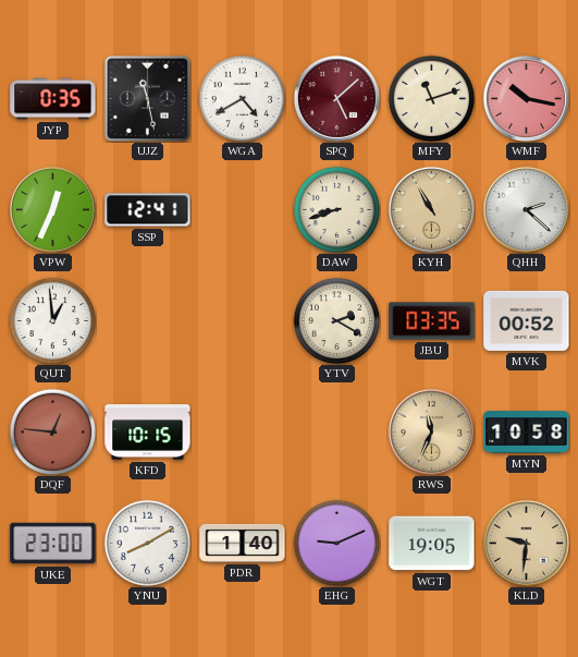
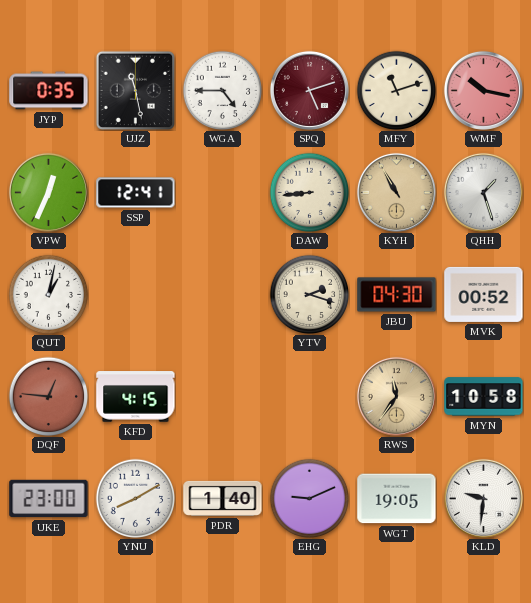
WGA: 4:40 -> 4:45 (222, 90)
SPQ: 5:08 -> 5:12 (309, 90)
DAW: 8:42 -> 8:44 (309, 192)
QHH: 2:22 -> 1:27 (483, 192)
QUT: 12:59 -> 1:02 (48, 294)
YTV: 2:20 -> 2:18 (309, 294)
JBU: 03:35 -> 04:30 (397, 295)
KFD: 10:15 -> 4:15 (136, 397)
RWS: 11:34 -> 11:36 (396, 396)
KLD dial: champagne -> white (483, 498)
